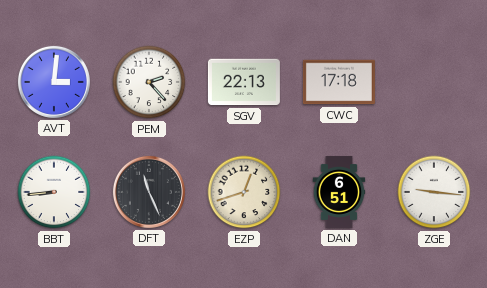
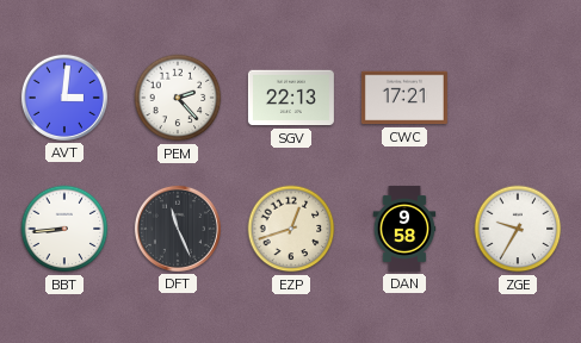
CWC: 17:18 -> 17:21 (404, 98)
DAN: 6:51 -> 9:58 (404, 229)
ZGE: 9:16 -> 9:35 (518, 229)
